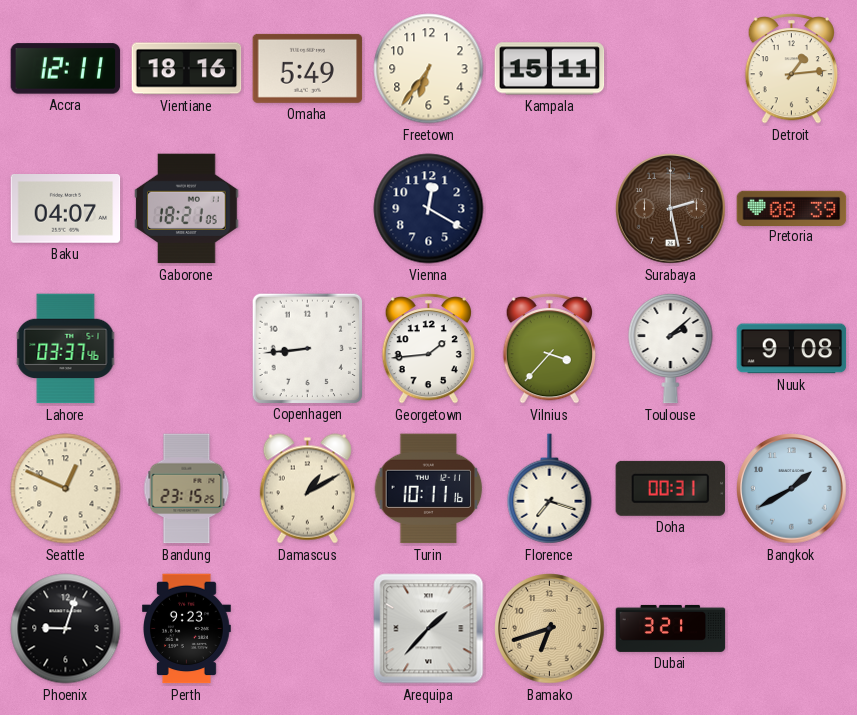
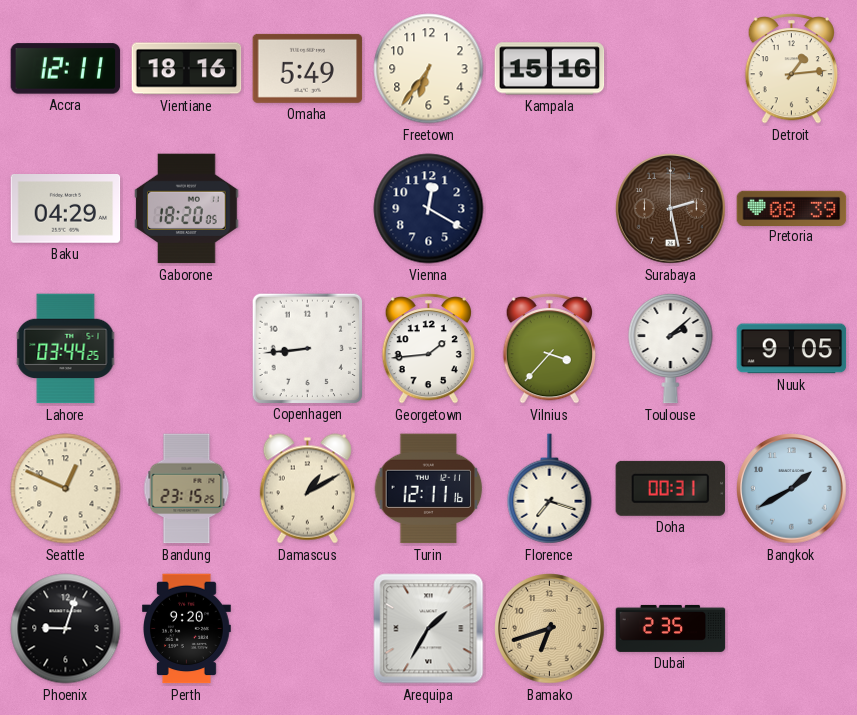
Kampala: 15:11 -> 15:16 (550, 69)
Baku: 04:07 -> 04:29 (66, 209)
Gaborone: 18:21 -> 18:20 (187, 209)
Lahore: 03:37 -> 03:44 (66, 349)
Nuuk: 9:08 -> 9:05 (792, 349)
Turin: 10:11 -> 12:11 (429, 489)
Perth: 9:23 -> 9:20 (187, 629)
Arequipa: 1:37 -> 1:35 (429, 629)
Dubai: 3:21 -> 2:35 (671, 628)
